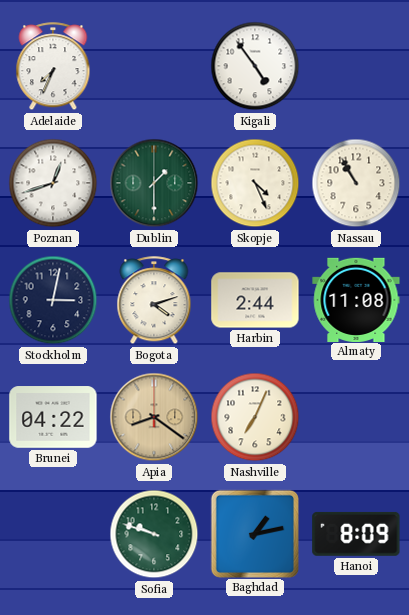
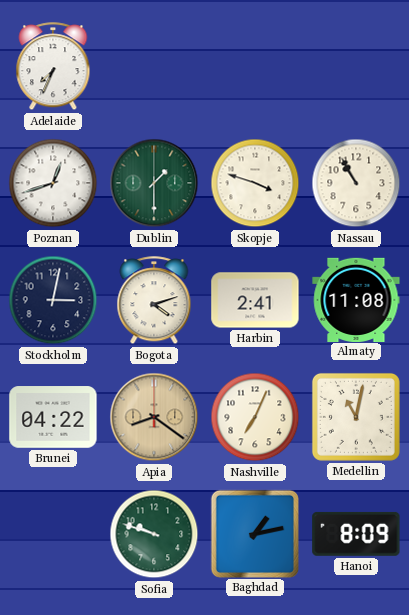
Kigali: 4:54 -> none (255, 66)
Skopje: 4:26 -> 3:48 (255, 183)
Harbin: 2:44 -> 2:41 (255, 300)
Medellin: none -> 11:02 (356, 417)
